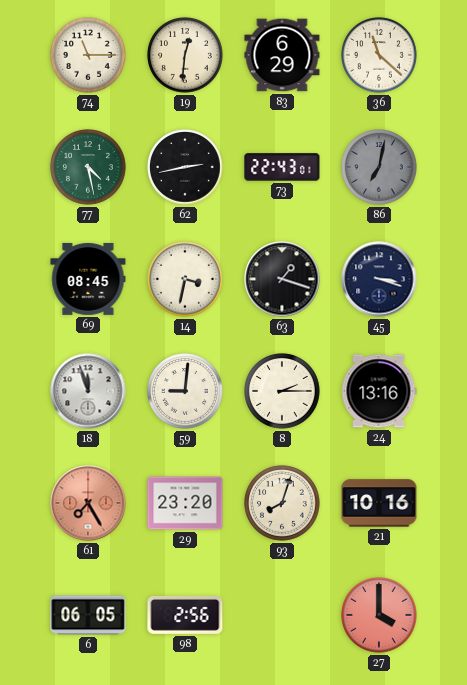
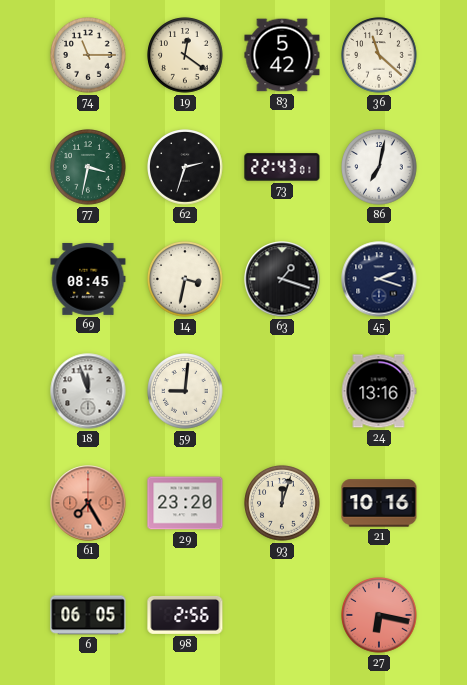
19: 12:31 -> 12:21 (185, 55)
83: 6:29 -> 5:42 (282, 55)
77: 4:28 -> 3:32 (88, 167)
62: 2:43 -> 2:33 (185, 167)
86 dial: grey -> white (379, 167)
45: 3:18 -> 2:18 (379, 279)
8: 2:15 -> none (282, 391)
93: 8:03 -> 12:03 (282, 503)
27: 4:00 -> 6:17 (379, 615)
